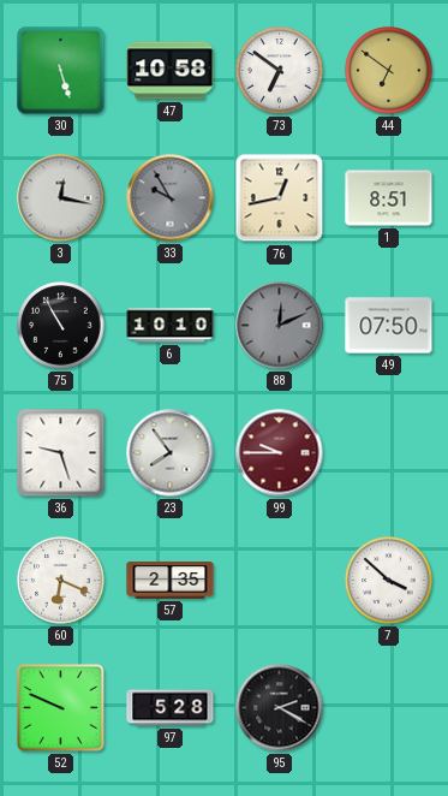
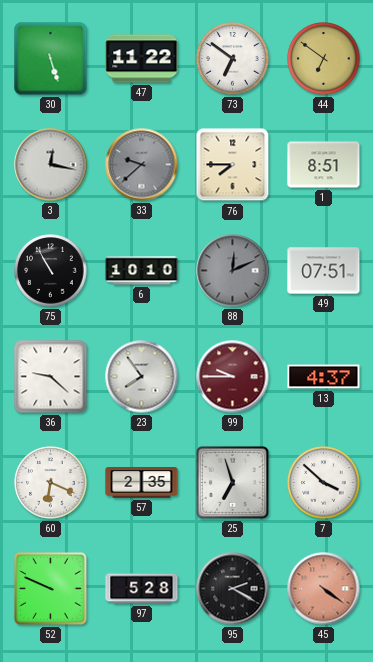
47: 10:58 -> 11:22 (142, 59)
33: 9:55 -> 9:38 (142, 165)
76: 12:43 -> 7:45 (233, 165)
49: 07:50 -> 07:51 (324, 271)
36: 9:27 -> 9:22 (51, 377)
13: none -> 4:37 (324, 377)
25: none -> 6:57 (232, 482)
45: none -> 4:21 (324, 589)
